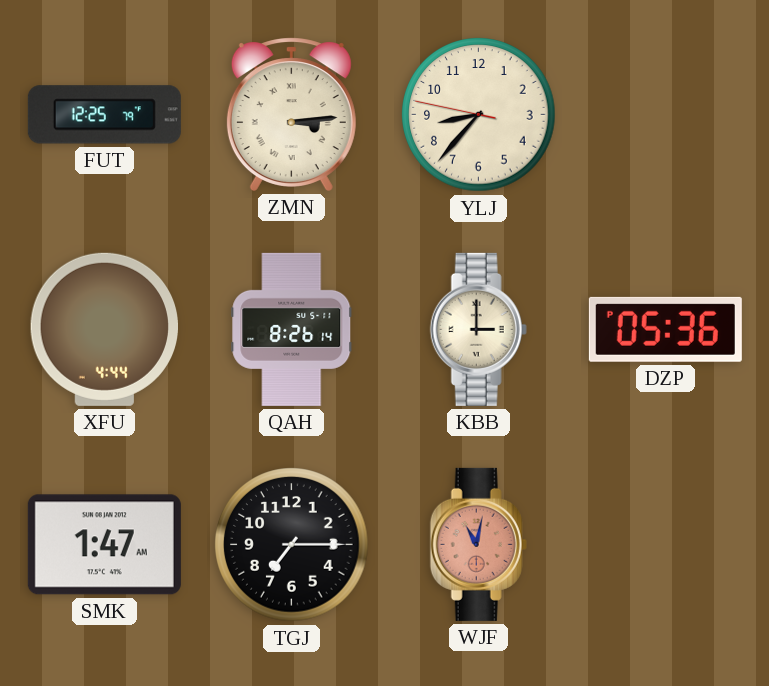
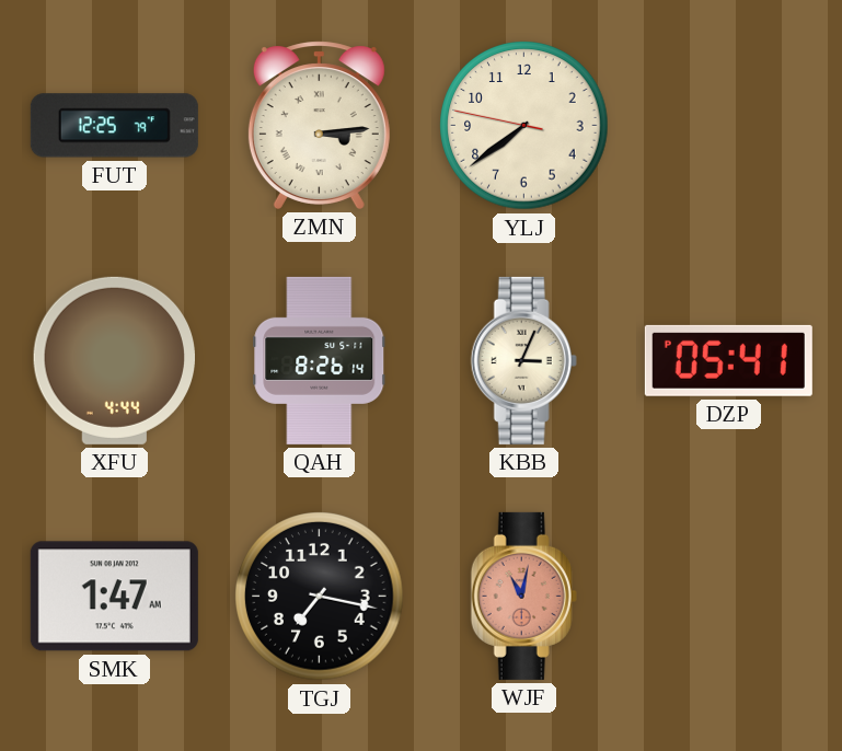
YLJ: 8:36 -> 7:38 (524, 126)
KBB: 3:00 -> 3:04 (523, 360)
DZP: 05:36 -> 05:41 (728, 360)
TGJ: 7:15 -> 7:17 (320, 597)
